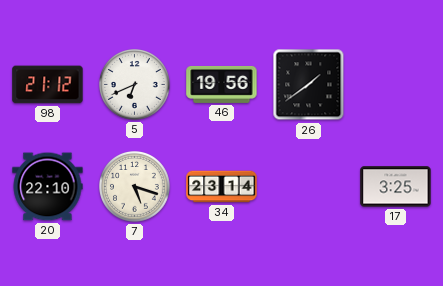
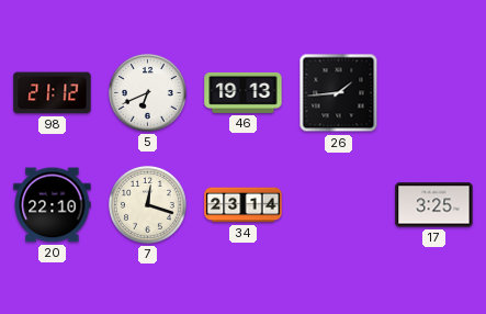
46: 19:56 -> 19:13 (244, 92)
26: 1:39 -> 1:44 (339, 93)
7: 5:18 -> 12:18 (148, 205)
